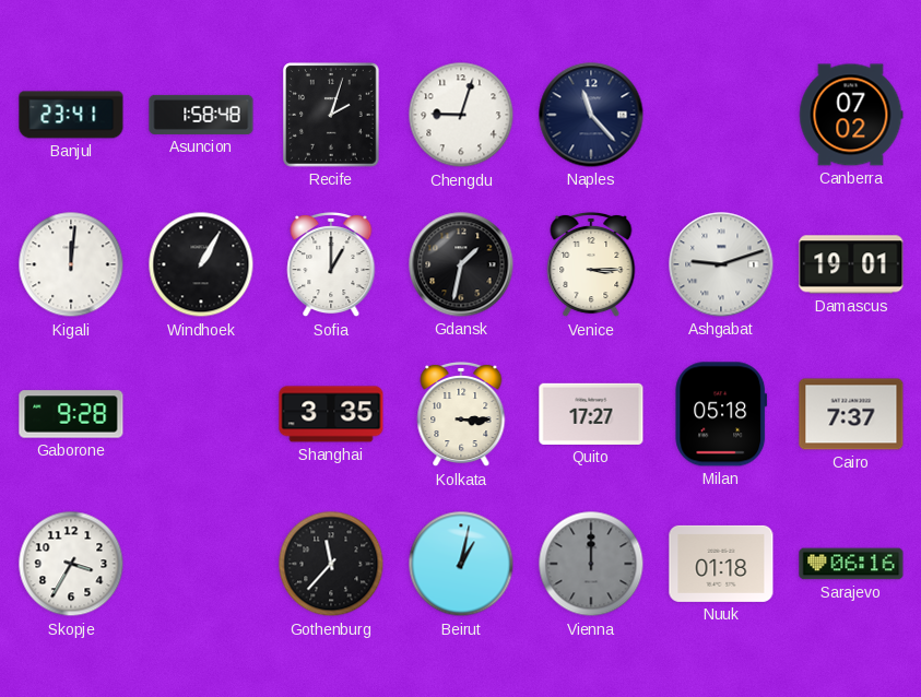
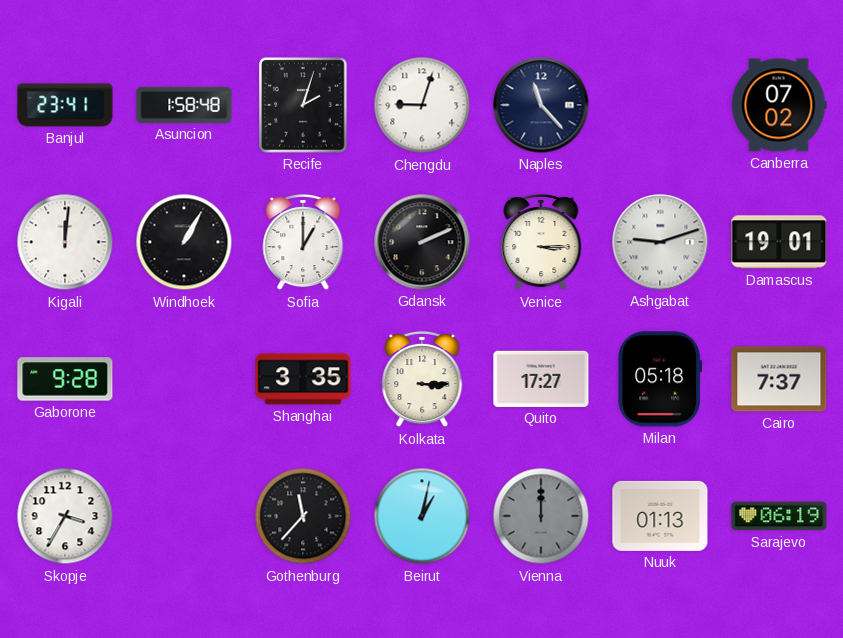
Gdansk: 1:32 -> 2:11 (422, 242)
Nuuk: 01:18 -> 01:13 (660, 516)
Sarajevo: 06:16 -> 06:19 (779, 516)
